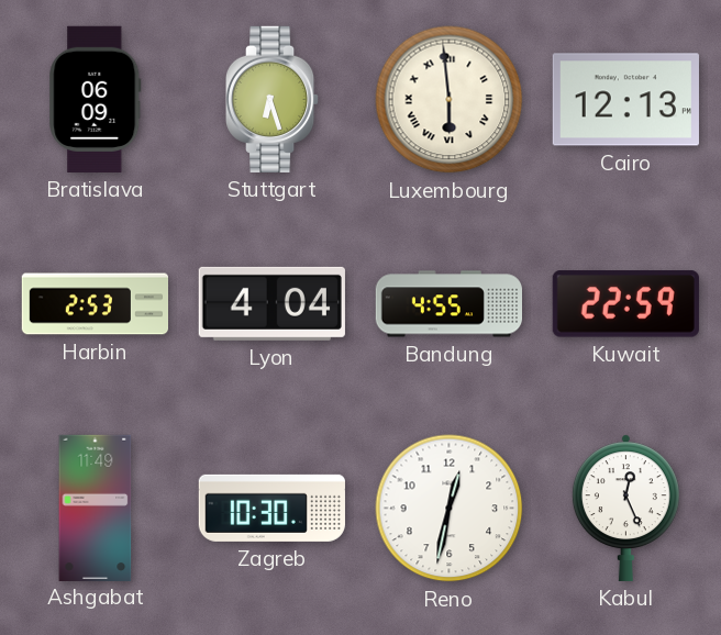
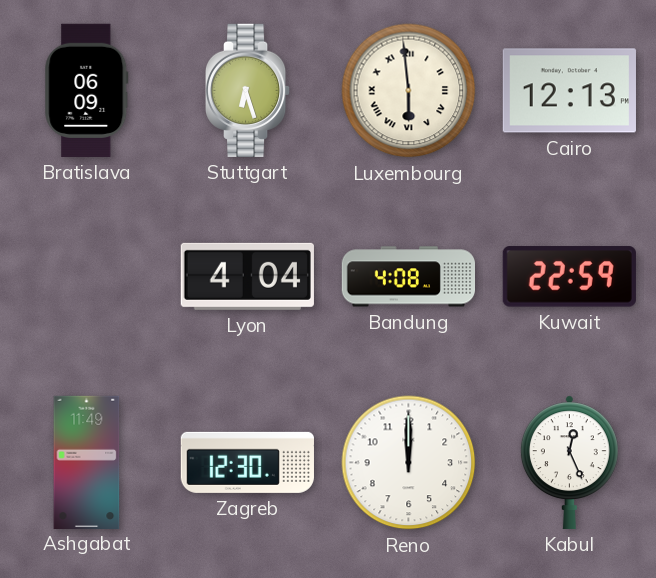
Harbin: 2:53 -> none (95, 304)
Bandung: 4:55 -> 4:08 (408, 277)
Zagreb: 10:30 -> 12:30 (247, 462)
Reno: 12:32 -> 12:00 (409, 463)
